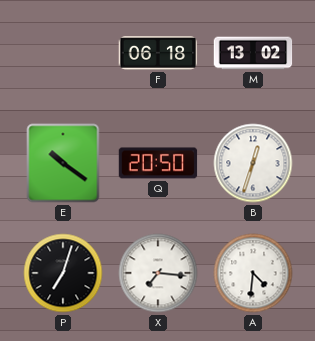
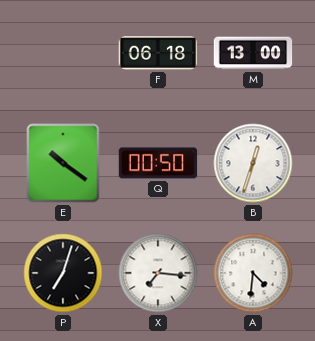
M: 13:02 -> 13:00 (253, 53)
Q: 20:50 -> 00:50 (158, 163)
